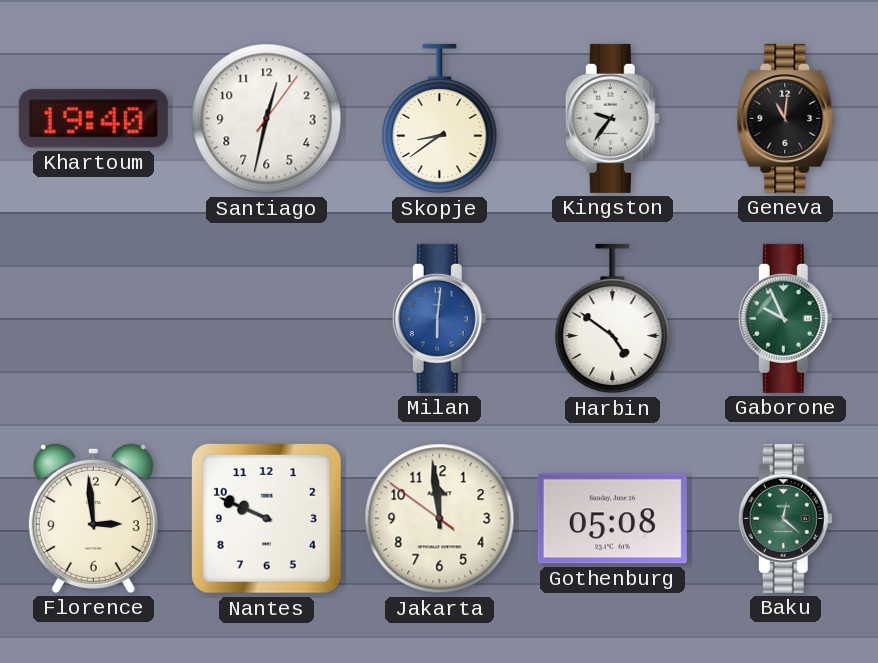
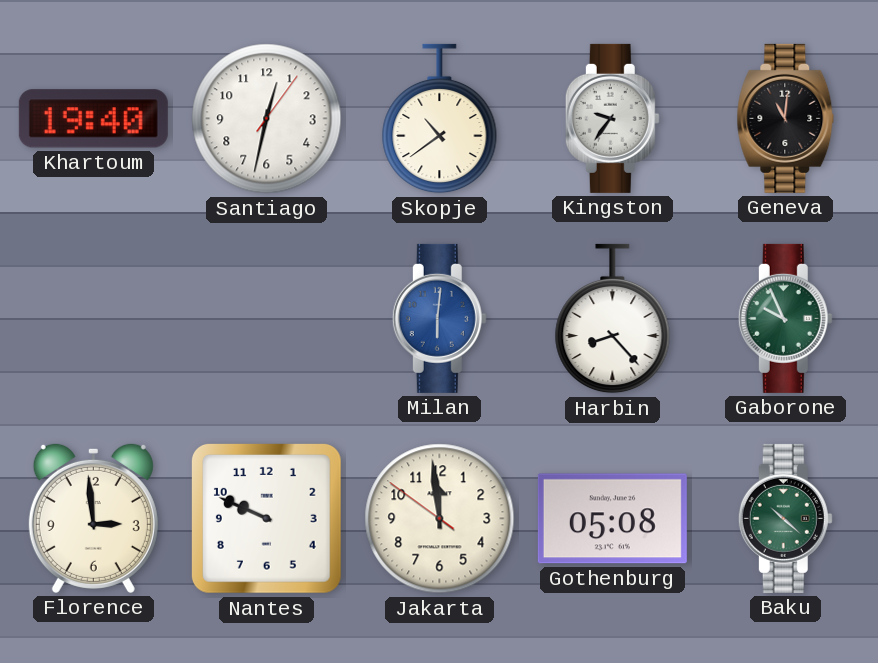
Skopje: 8:39 -> 10:39 (440, 119)
Harbin: 4:51 -> 8:23 (613, 319)
Baku: 12:22 -> 10:22 (785, 518)
